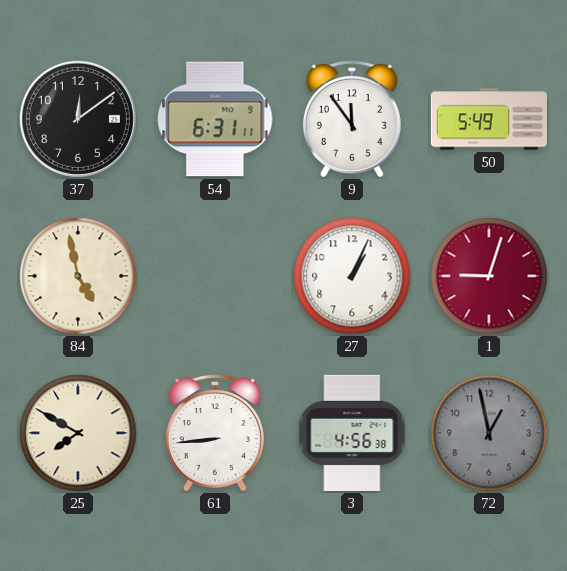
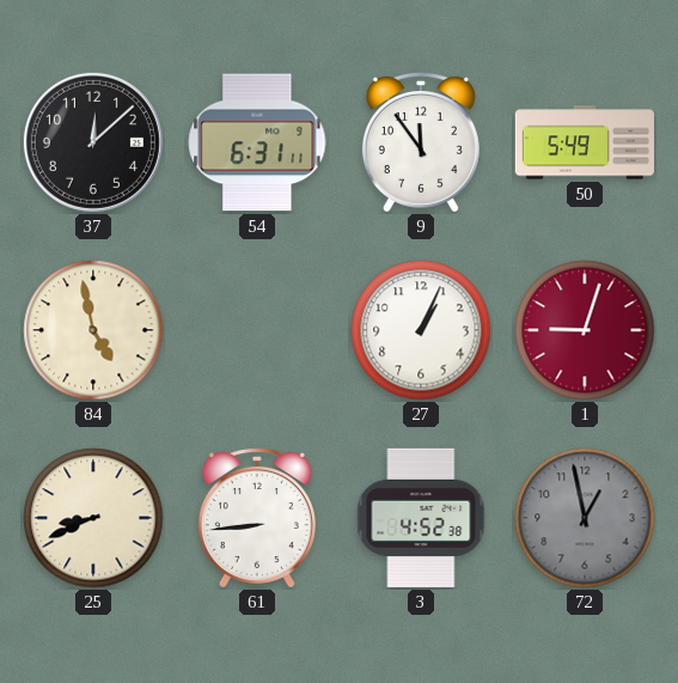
37: 12:09 -> 12:08 (93, 142)
25: 7:50 -> 8:41 (93, 518)
3: 4:56 -> 4:52 (421, 518)
